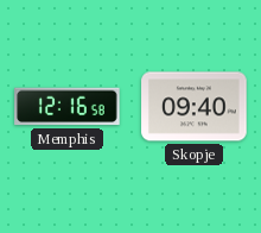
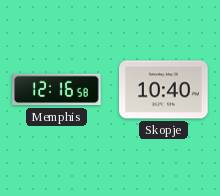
Skopje: 09:40 -> 10:40 (164, 90)
